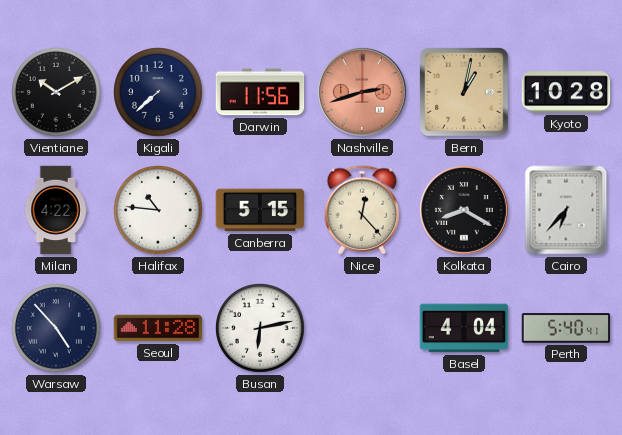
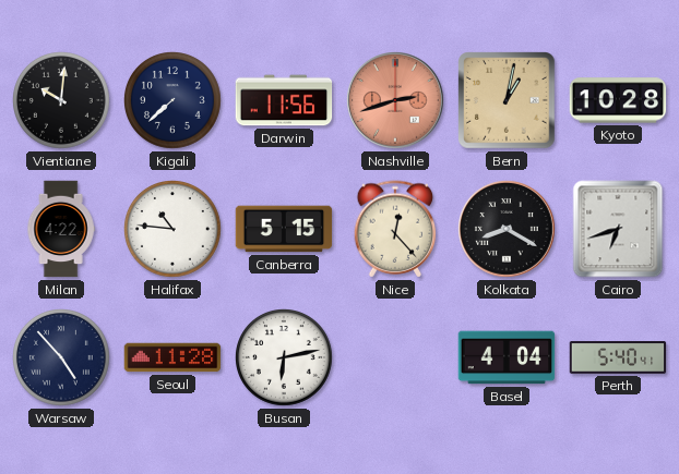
Vientiane: 10:10 -> 10:01 (62, 101)
Cairo: 6:37 -> 6:42 (618, 229)
